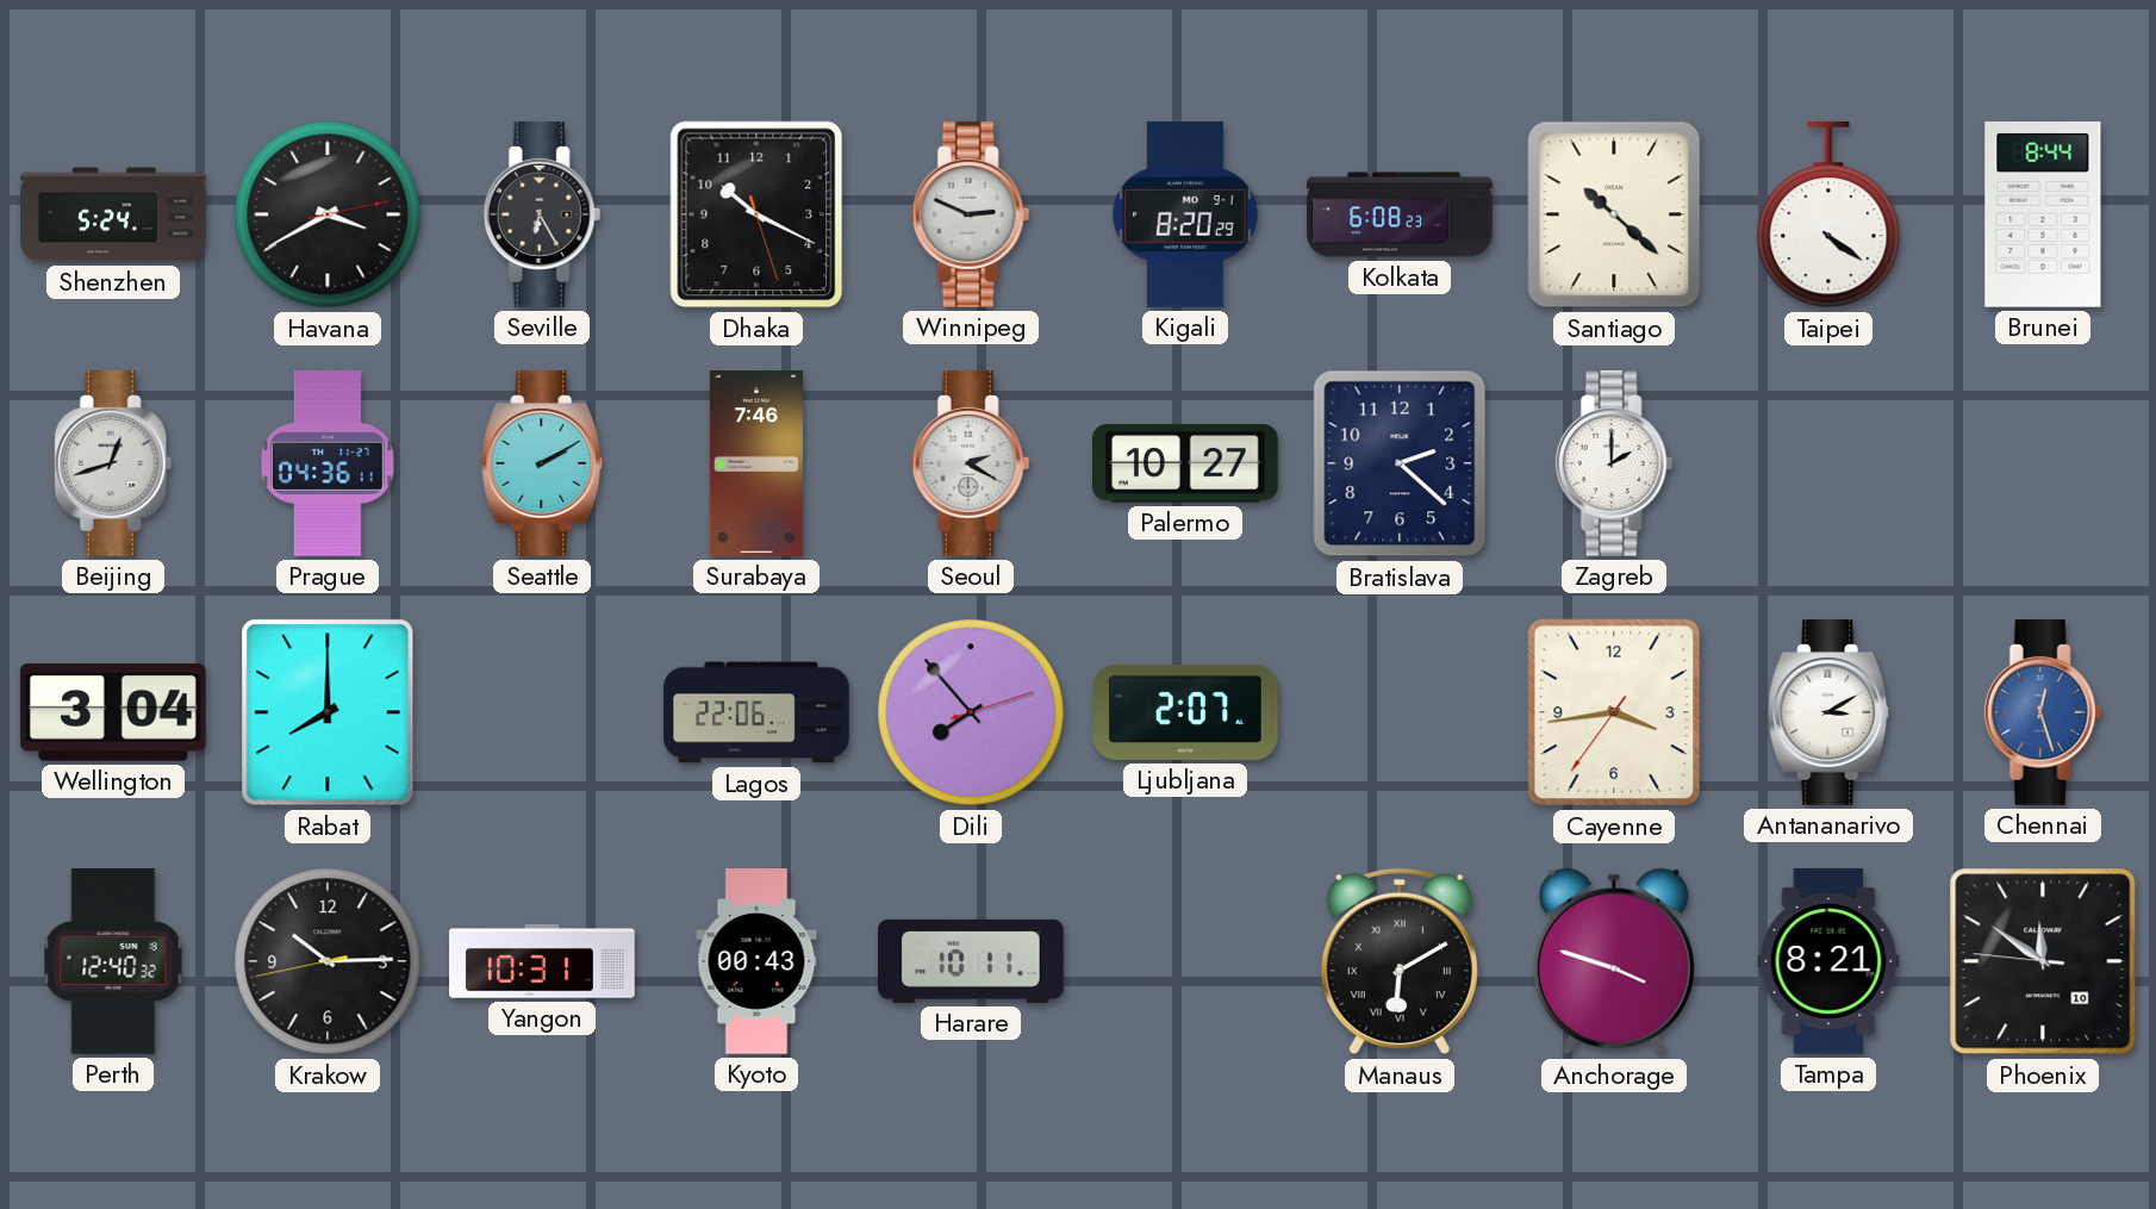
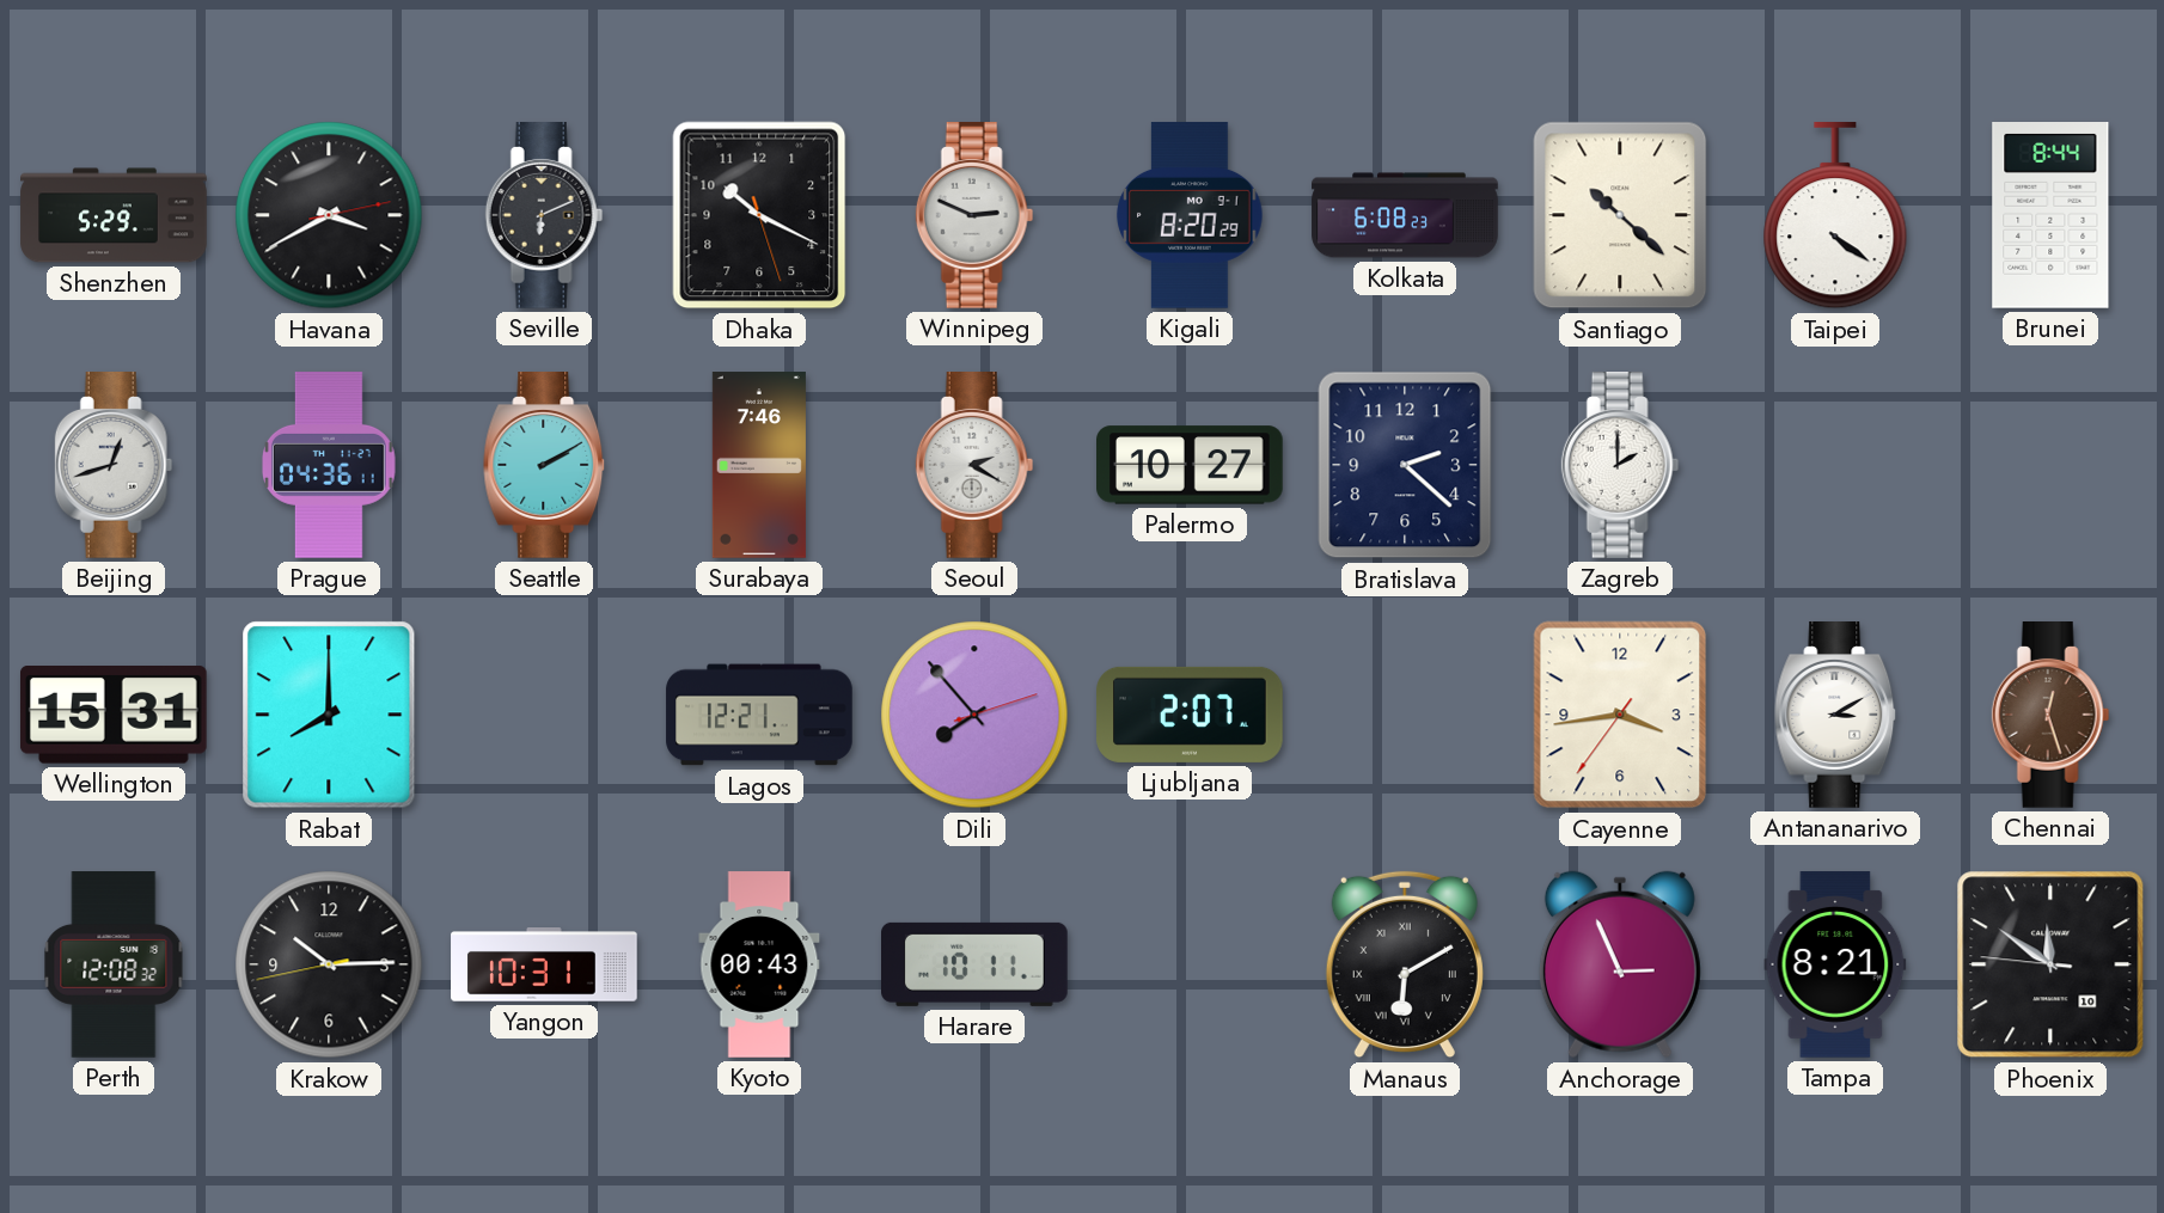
Shenzhen: 5:24 -> 5:29 (114, 215)
Seville: 6:25 -> 6:11 (544, 216)
Wellington: 3:04 -> 15:31 (114, 716)
Lagos: 22:06 -> 12:21 (759, 715)
Chennai dial: blue -> brown (2050, 716)
Perth: 12:40 -> 12:08 (114, 964)
Anchorage: 3:48 -> 2:56 (1620, 964)
